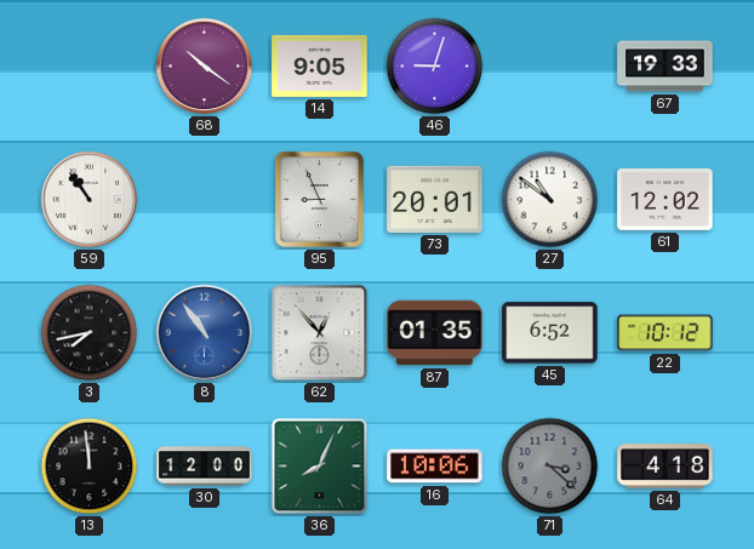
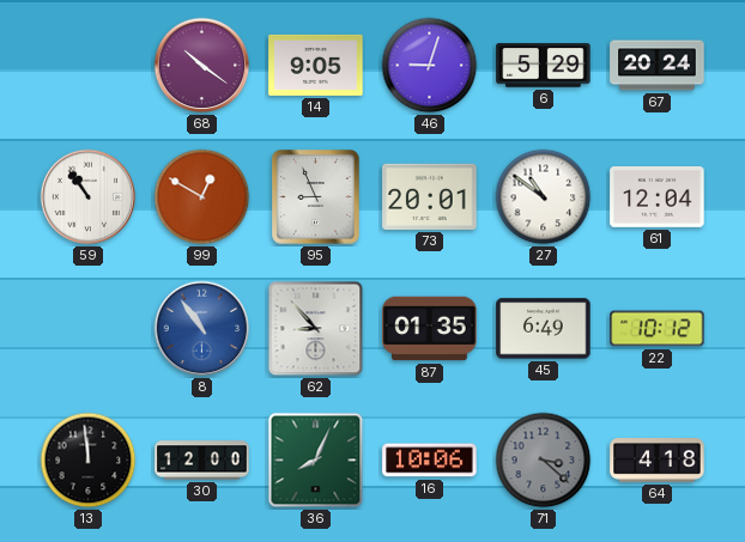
6: none -> 5:29 (544, 66)
67: 19:33 -> 20:24 (658, 66)
99: none -> 12:50 (202, 197)
61: 12:02 -> 12:04 (658, 197)
3: 7:43 -> none (90, 333)
62: 12:53 -> 8:53 (316, 329)
45: 6:52 -> 6:49 (544, 329)
